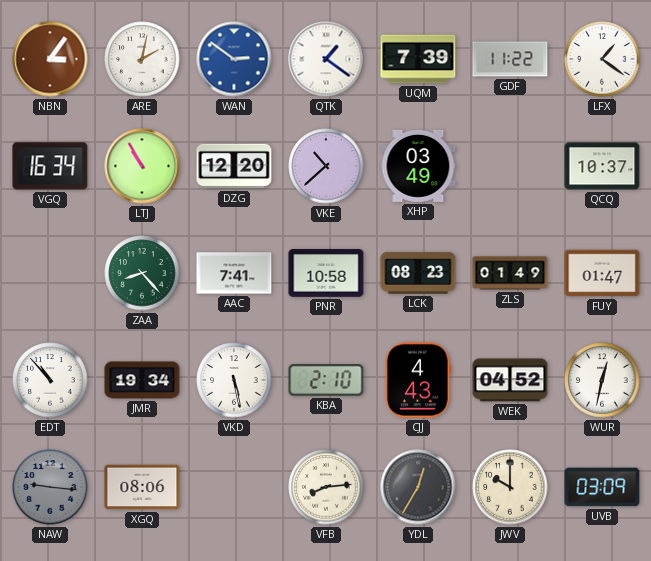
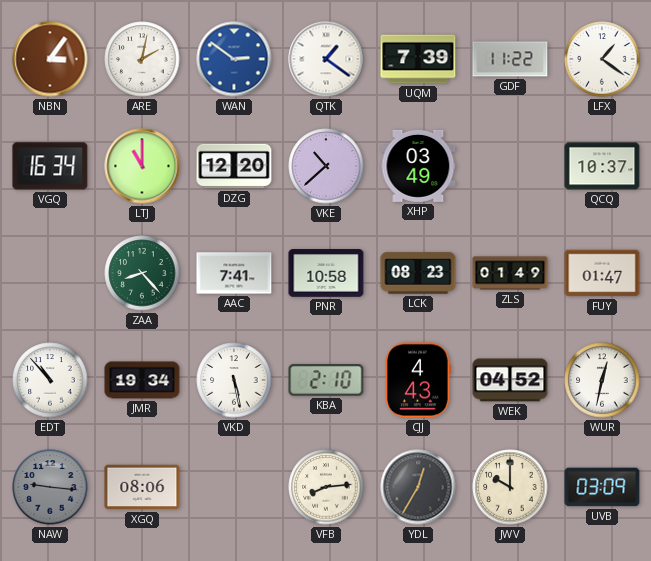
LTJ: 10:55 -> 11:00 (142, 166)
